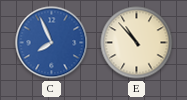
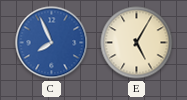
E: 10:53 -> 5:05 (137, 43)
